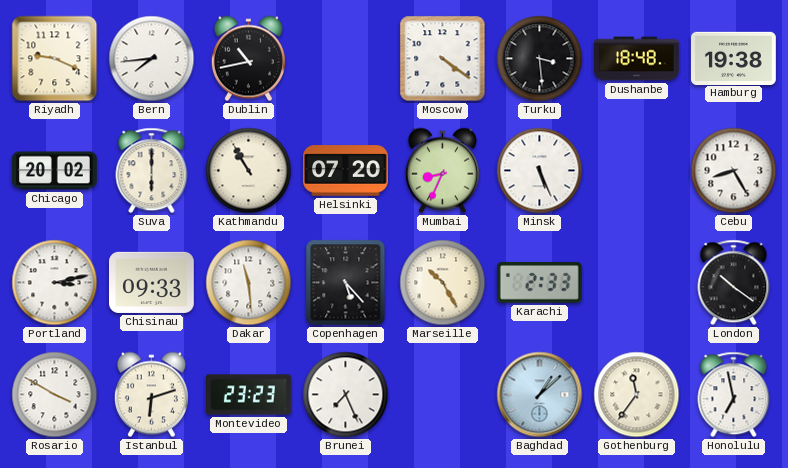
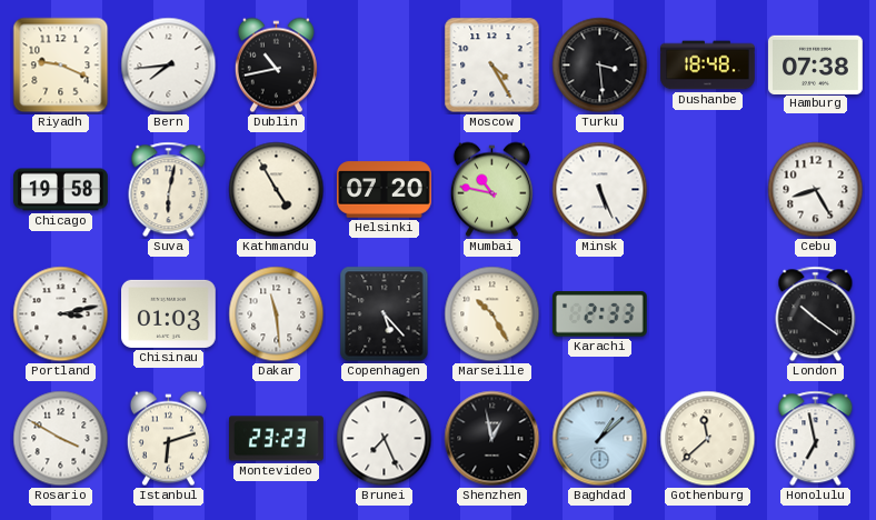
Moscow: 4:21 -> 4:25 (492, 66)
Hamburg: 19:38 -> 07:38 (816, 64)
Chicago: 20:02 -> 19:58 (61, 190)
Suva: 6:00 -> 6:02 (169, 190)
Kathmandu: 10:55 -> 4:55 (277, 190)
Mumbai: 8:34 -> 10:47 (491, 190)
Chisinau: 09:33 -> 01:03 (169, 313)
Shenzhen: none -> 12:58 (492, 439)
Gothenburg: 11:36 -> 11:38 (708, 439)
